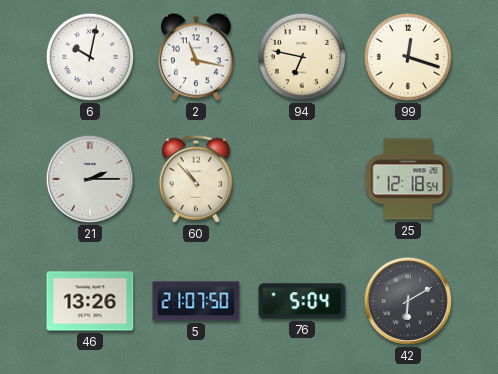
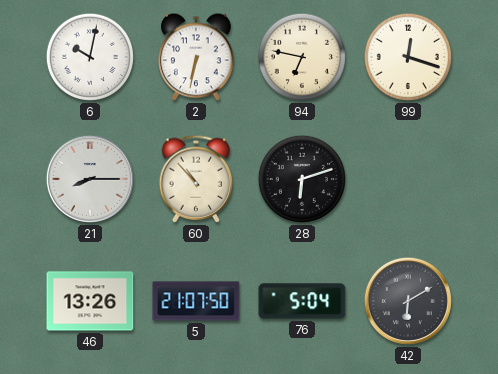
2: 11:17 -> 6:32 (196, 57)
21: 2:15 -> 8:15 (90, 179)
28: none -> 6:12 (302, 179)
25: 12:18 -> none (408, 179)
